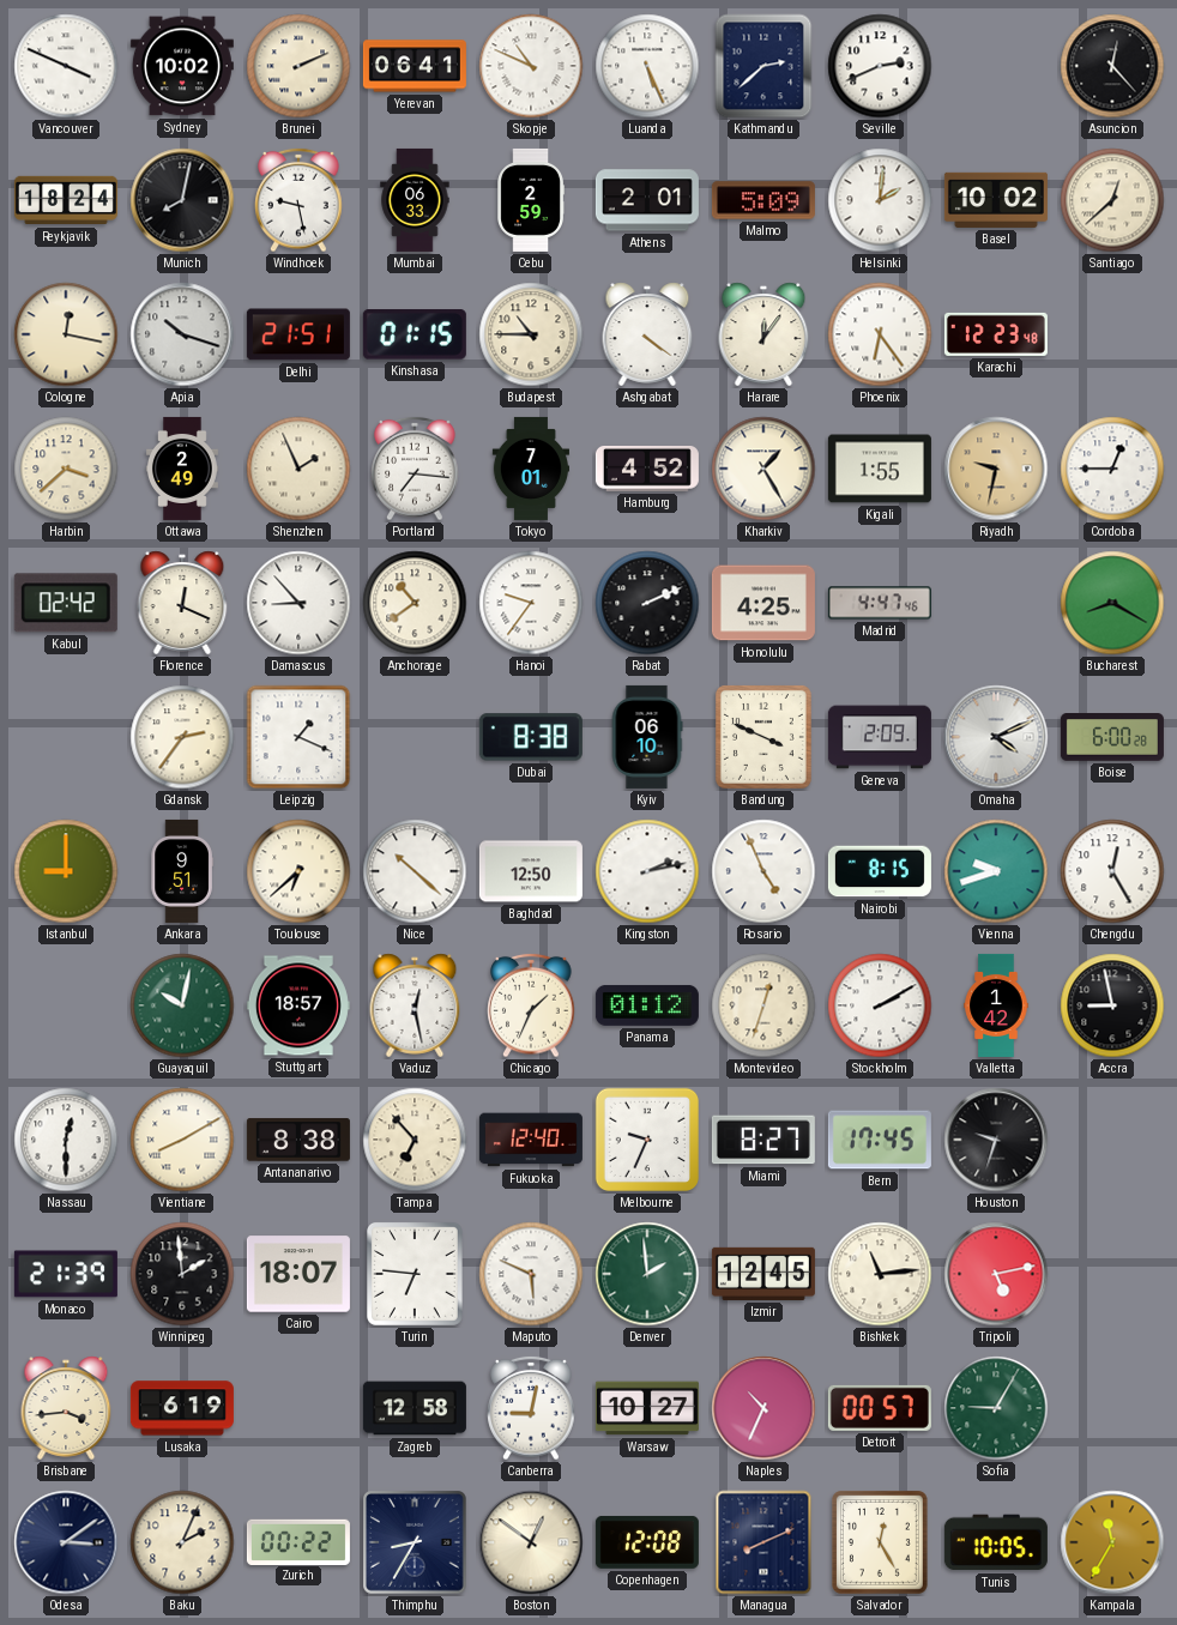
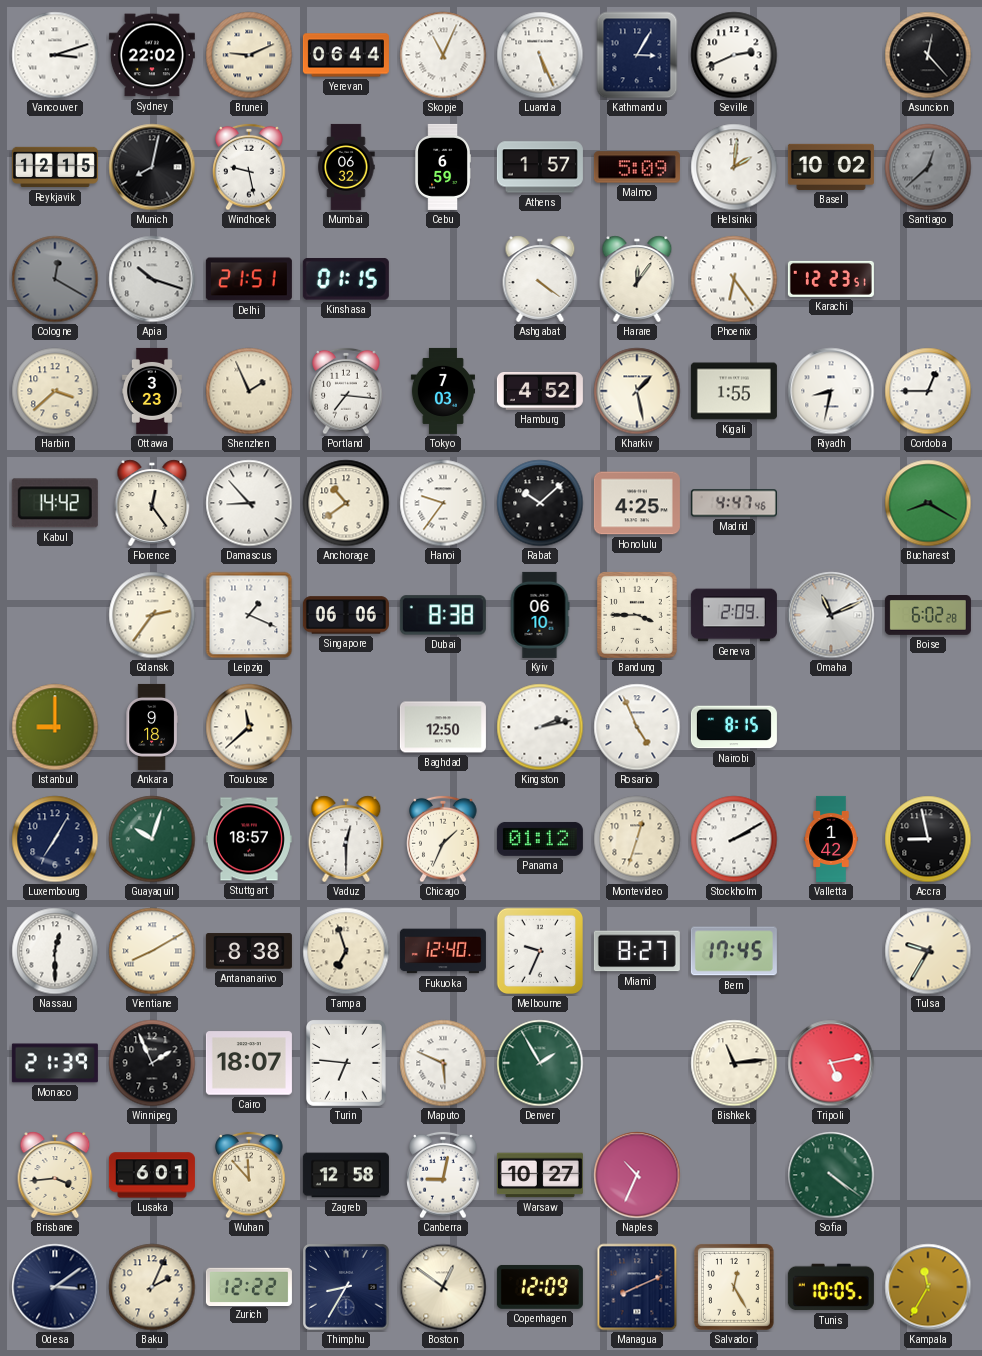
Vancouver: 3:49 -> 3:12 (55, 55)
Sydney: 10:02 -> 22:02 (152, 55)
Brunei: 2:11 -> 9:11 (249, 55)
Yerevan: 06:41 -> 06:44 (346, 55)
Skopje: 10:49 -> 11:04 (443, 55)
Kathmandu: 2:38 -> 3:05 (637, 55)
Reykjavik: 18:24 -> 12:15 (55, 167)
Mumbai: 06:33 -> 06:32 (346, 167)
Cebu: 2:59 -> 6:59 (442, 167)
Athens: 2:01 -> 1:57 (540, 167)
Santiago dial: cream -> grey (928, 167)
Cologne: 12:17 -> 12:20 (55, 279)
Cologne dial: cream -> grey (55, 279)
Budapest: 10:45 -> none (531, 334)
Karachi: 12:23:48 -> 12:23:51 (831, 279)
Ottawa: 2:49 -> 3:23 (152, 391)
Tokyo: 7:01 -> 7:03 (442, 391)
Kharkiv: 1:25 -> 1:28 (637, 391)
Riyadh: 9:32 -> 8:32 (831, 391)
Riyadh dial: champagne -> white (831, 391)
Kabul: 02:42 -> 14:42 (55, 503)
Florence: 12:19 -> 12:24 (152, 503)
Rabat: 2:11 -> 10:08 (540, 503)
Singapore: none -> 06:06 (346, 615)
Bandung: 3:49 -> 3:45 (637, 615)
Omaha: 4:11 -> 11:11 (831, 615)
Boise: 6:00 -> 6:02 (928, 616)
Ankara: 9:51 -> 9:18 (152, 727)
Toulouse: 6:38 -> 11:38 (249, 727)
Nice: 10:22 -> none (415, 871)
Vienna: 9:42 -> none (996, 871)
Chengdu: 12:25 -> none (1112, 871)
Luxembourg: none -> 7:05 (55, 839)
Guayaquil: 10:02 -> 10:03 (152, 839)
Vaduz: 12:28 -> 12:30 (346, 839)
Tampa: 6:53 -> 6:57 (346, 951)
Houston: 9:33 -> none (996, 1140)
Tulsa: none -> 9:35 (928, 951)
Winnipeg: 1:59 -> 1:56 (152, 1063)
Denver: 1:59 -> 1:55 (540, 1063)
Izmir: 12:45 -> none (763, 1274)
Lusaka: 6:19 -> 6:01 (152, 1175)
Wuhan: none -> 11:53 (249, 1175)
Detroit: 00:57 -> none (880, 1408)
Sofia: 9:05 -> 4:21 (831, 1175)
Zurich: 00:22 -> 12:22 (249, 1286)
Copenhagen: 12:08 -> 12:09 (540, 1287)
